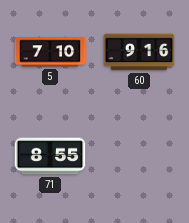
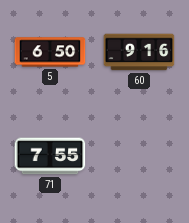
5: 7:10 -> 6:50 (50, 52)
71: 8:55 -> 7:55 (50, 156)
